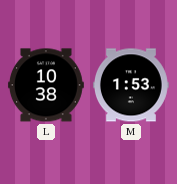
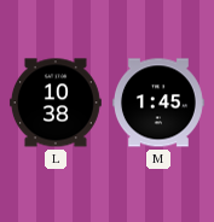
M: 1:53 -> 1:45 (158, 103)
